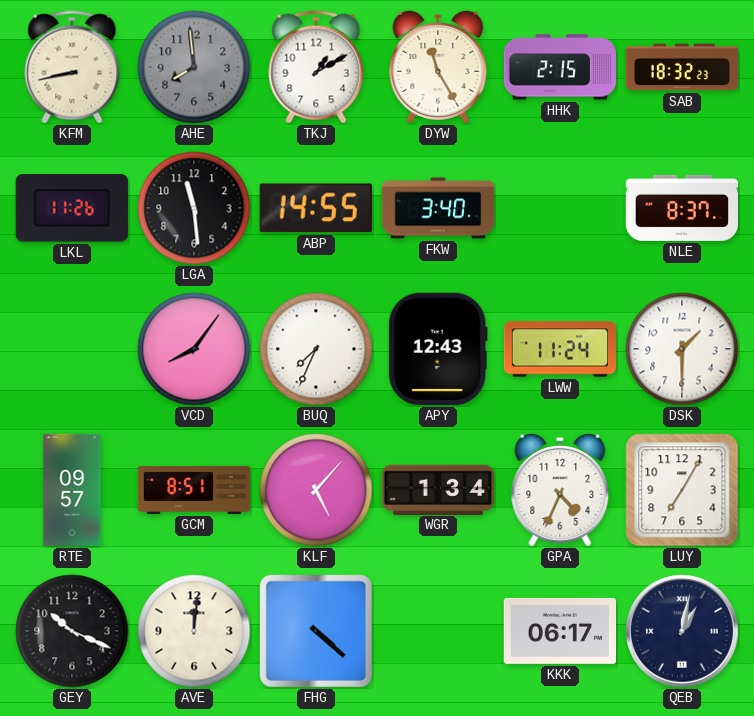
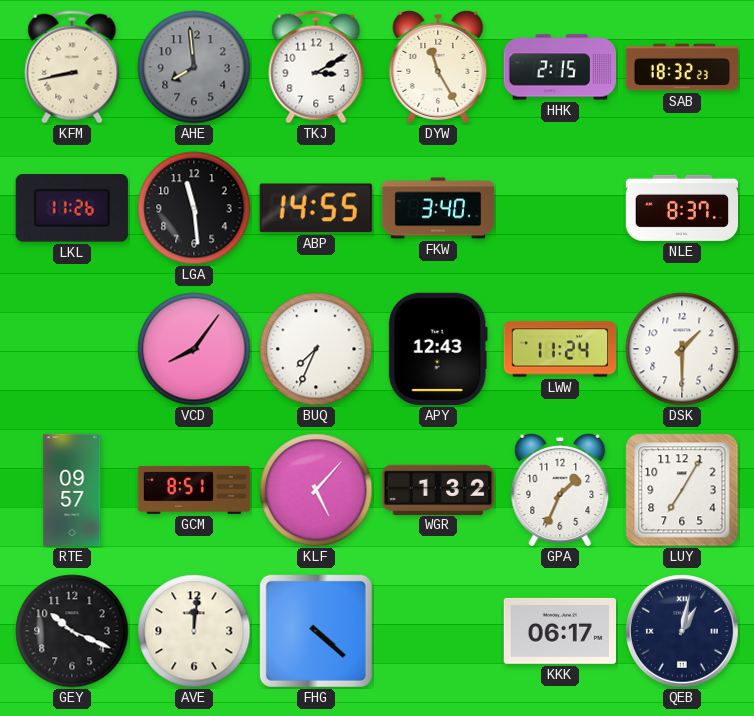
TKJ: 1:10 -> 3:10 (316, 67)
WGR: 1:34 -> 1:32 (437, 489)
GPA: 4:34 -> 1:34 (560, 490)
